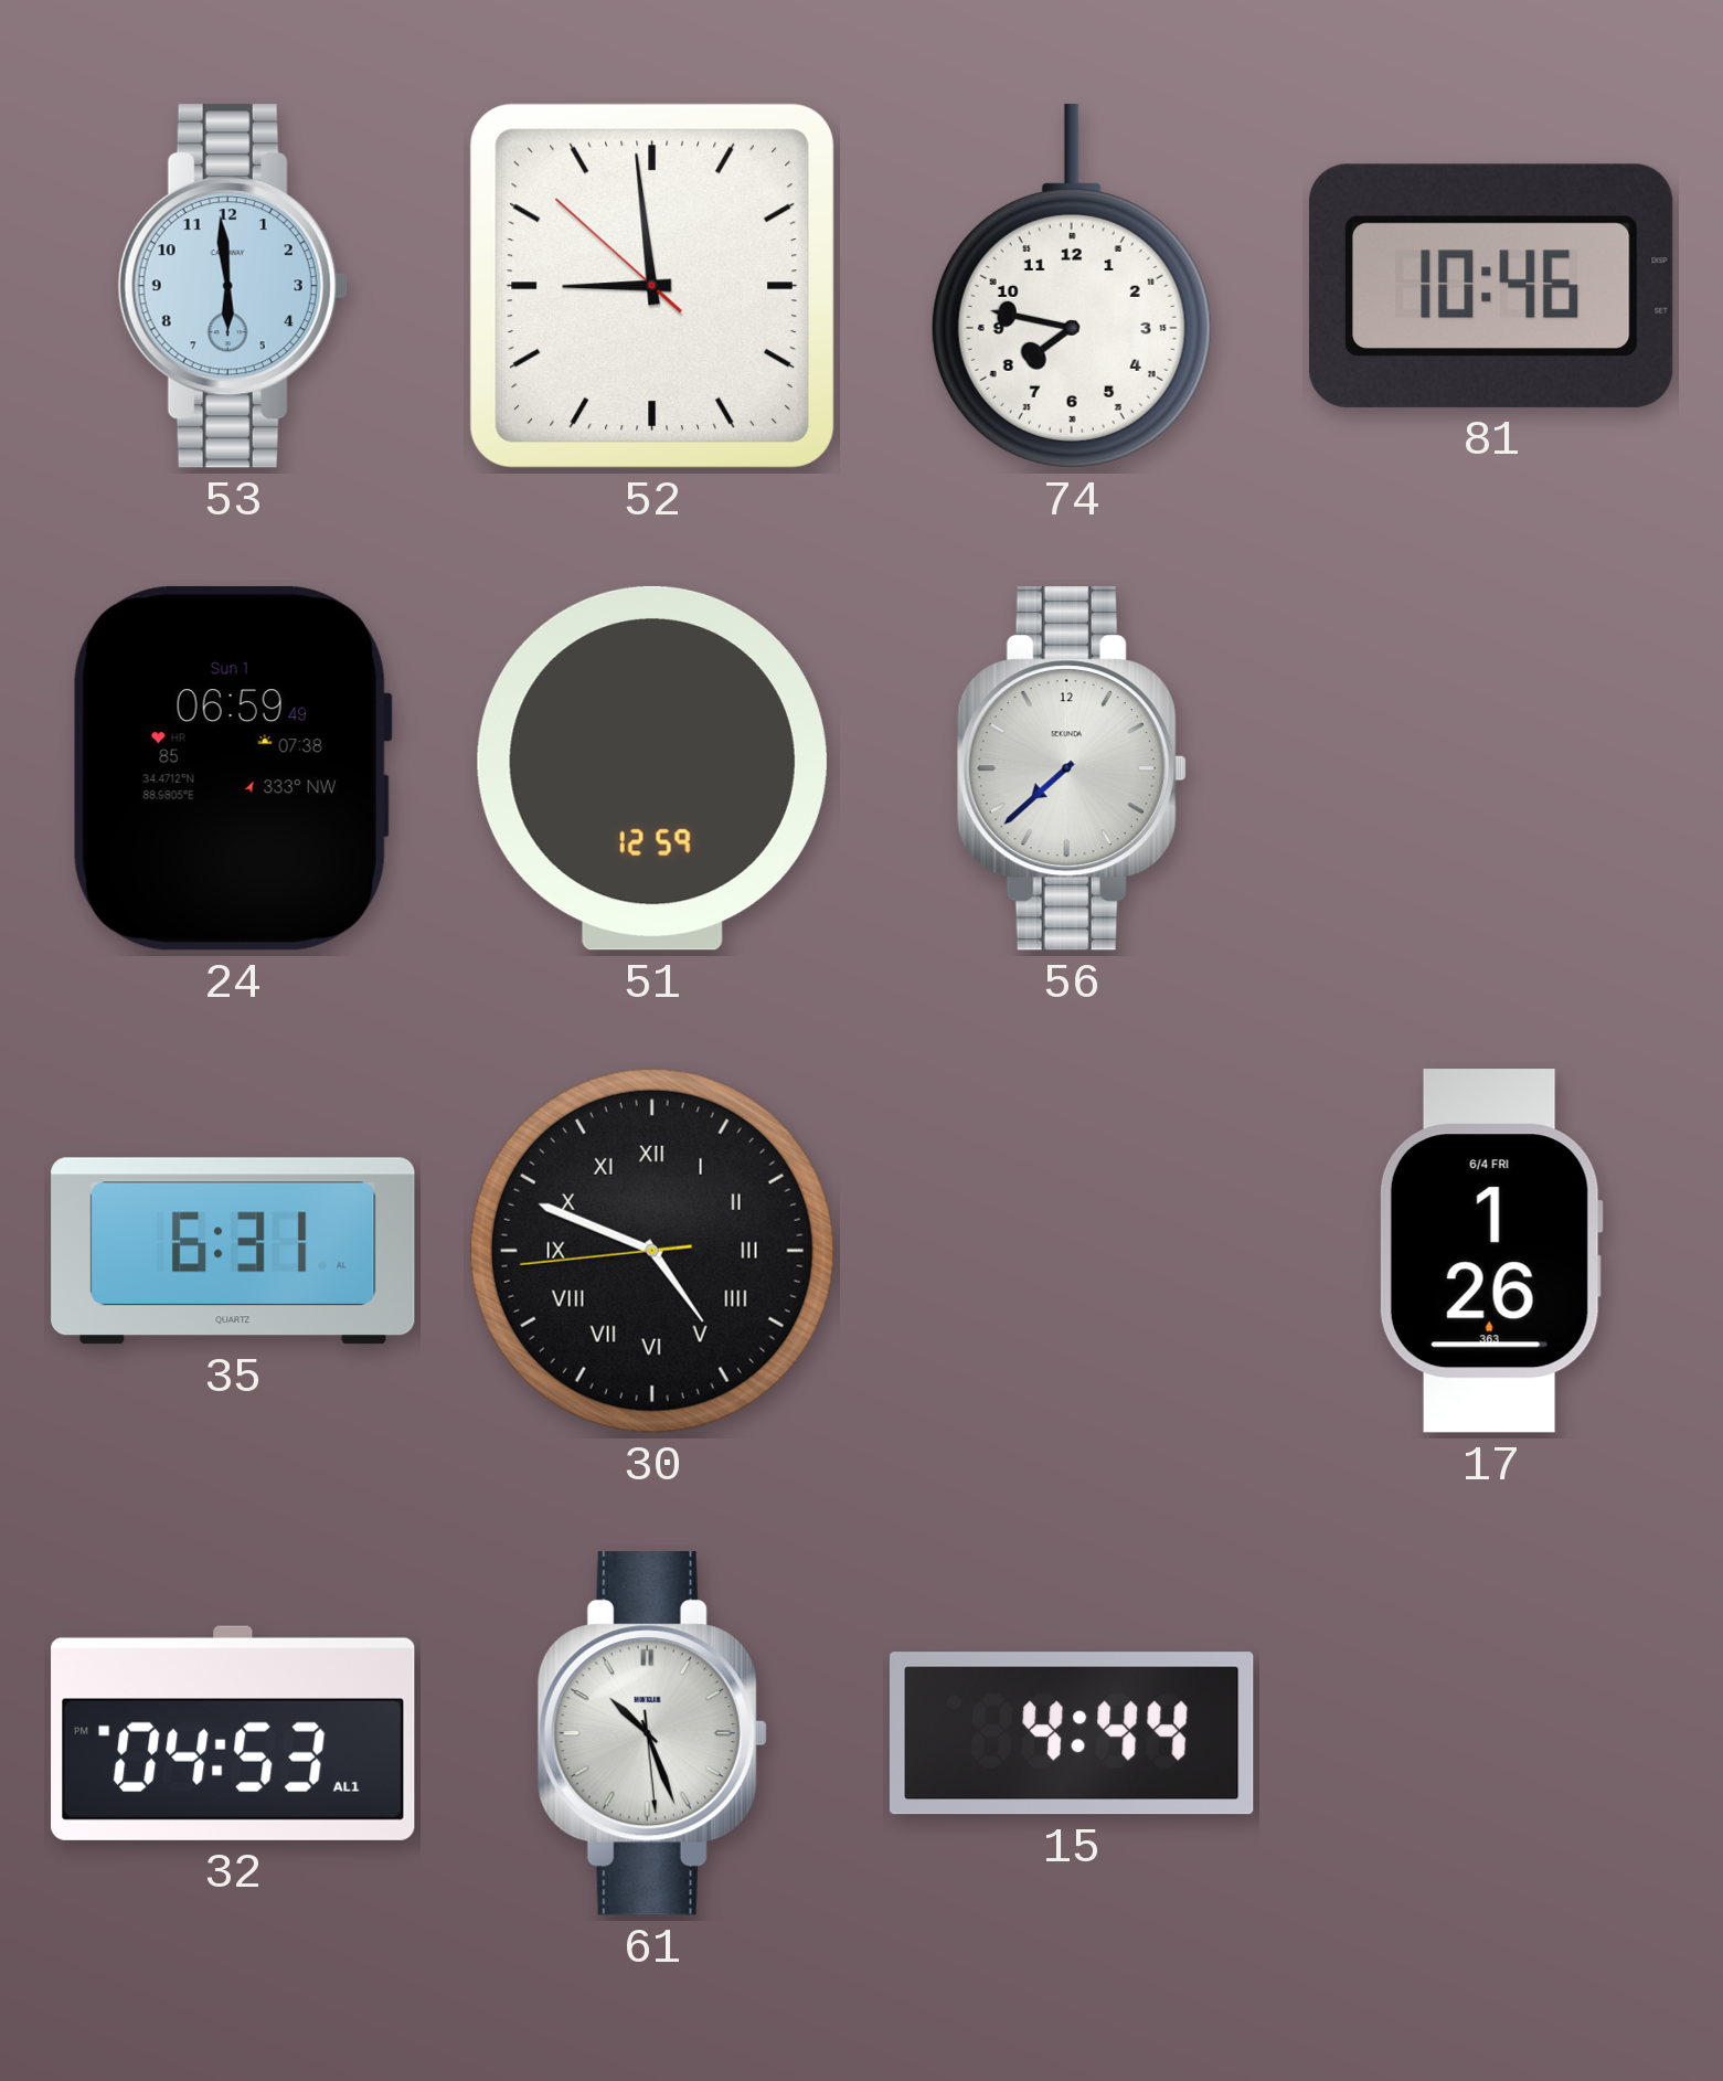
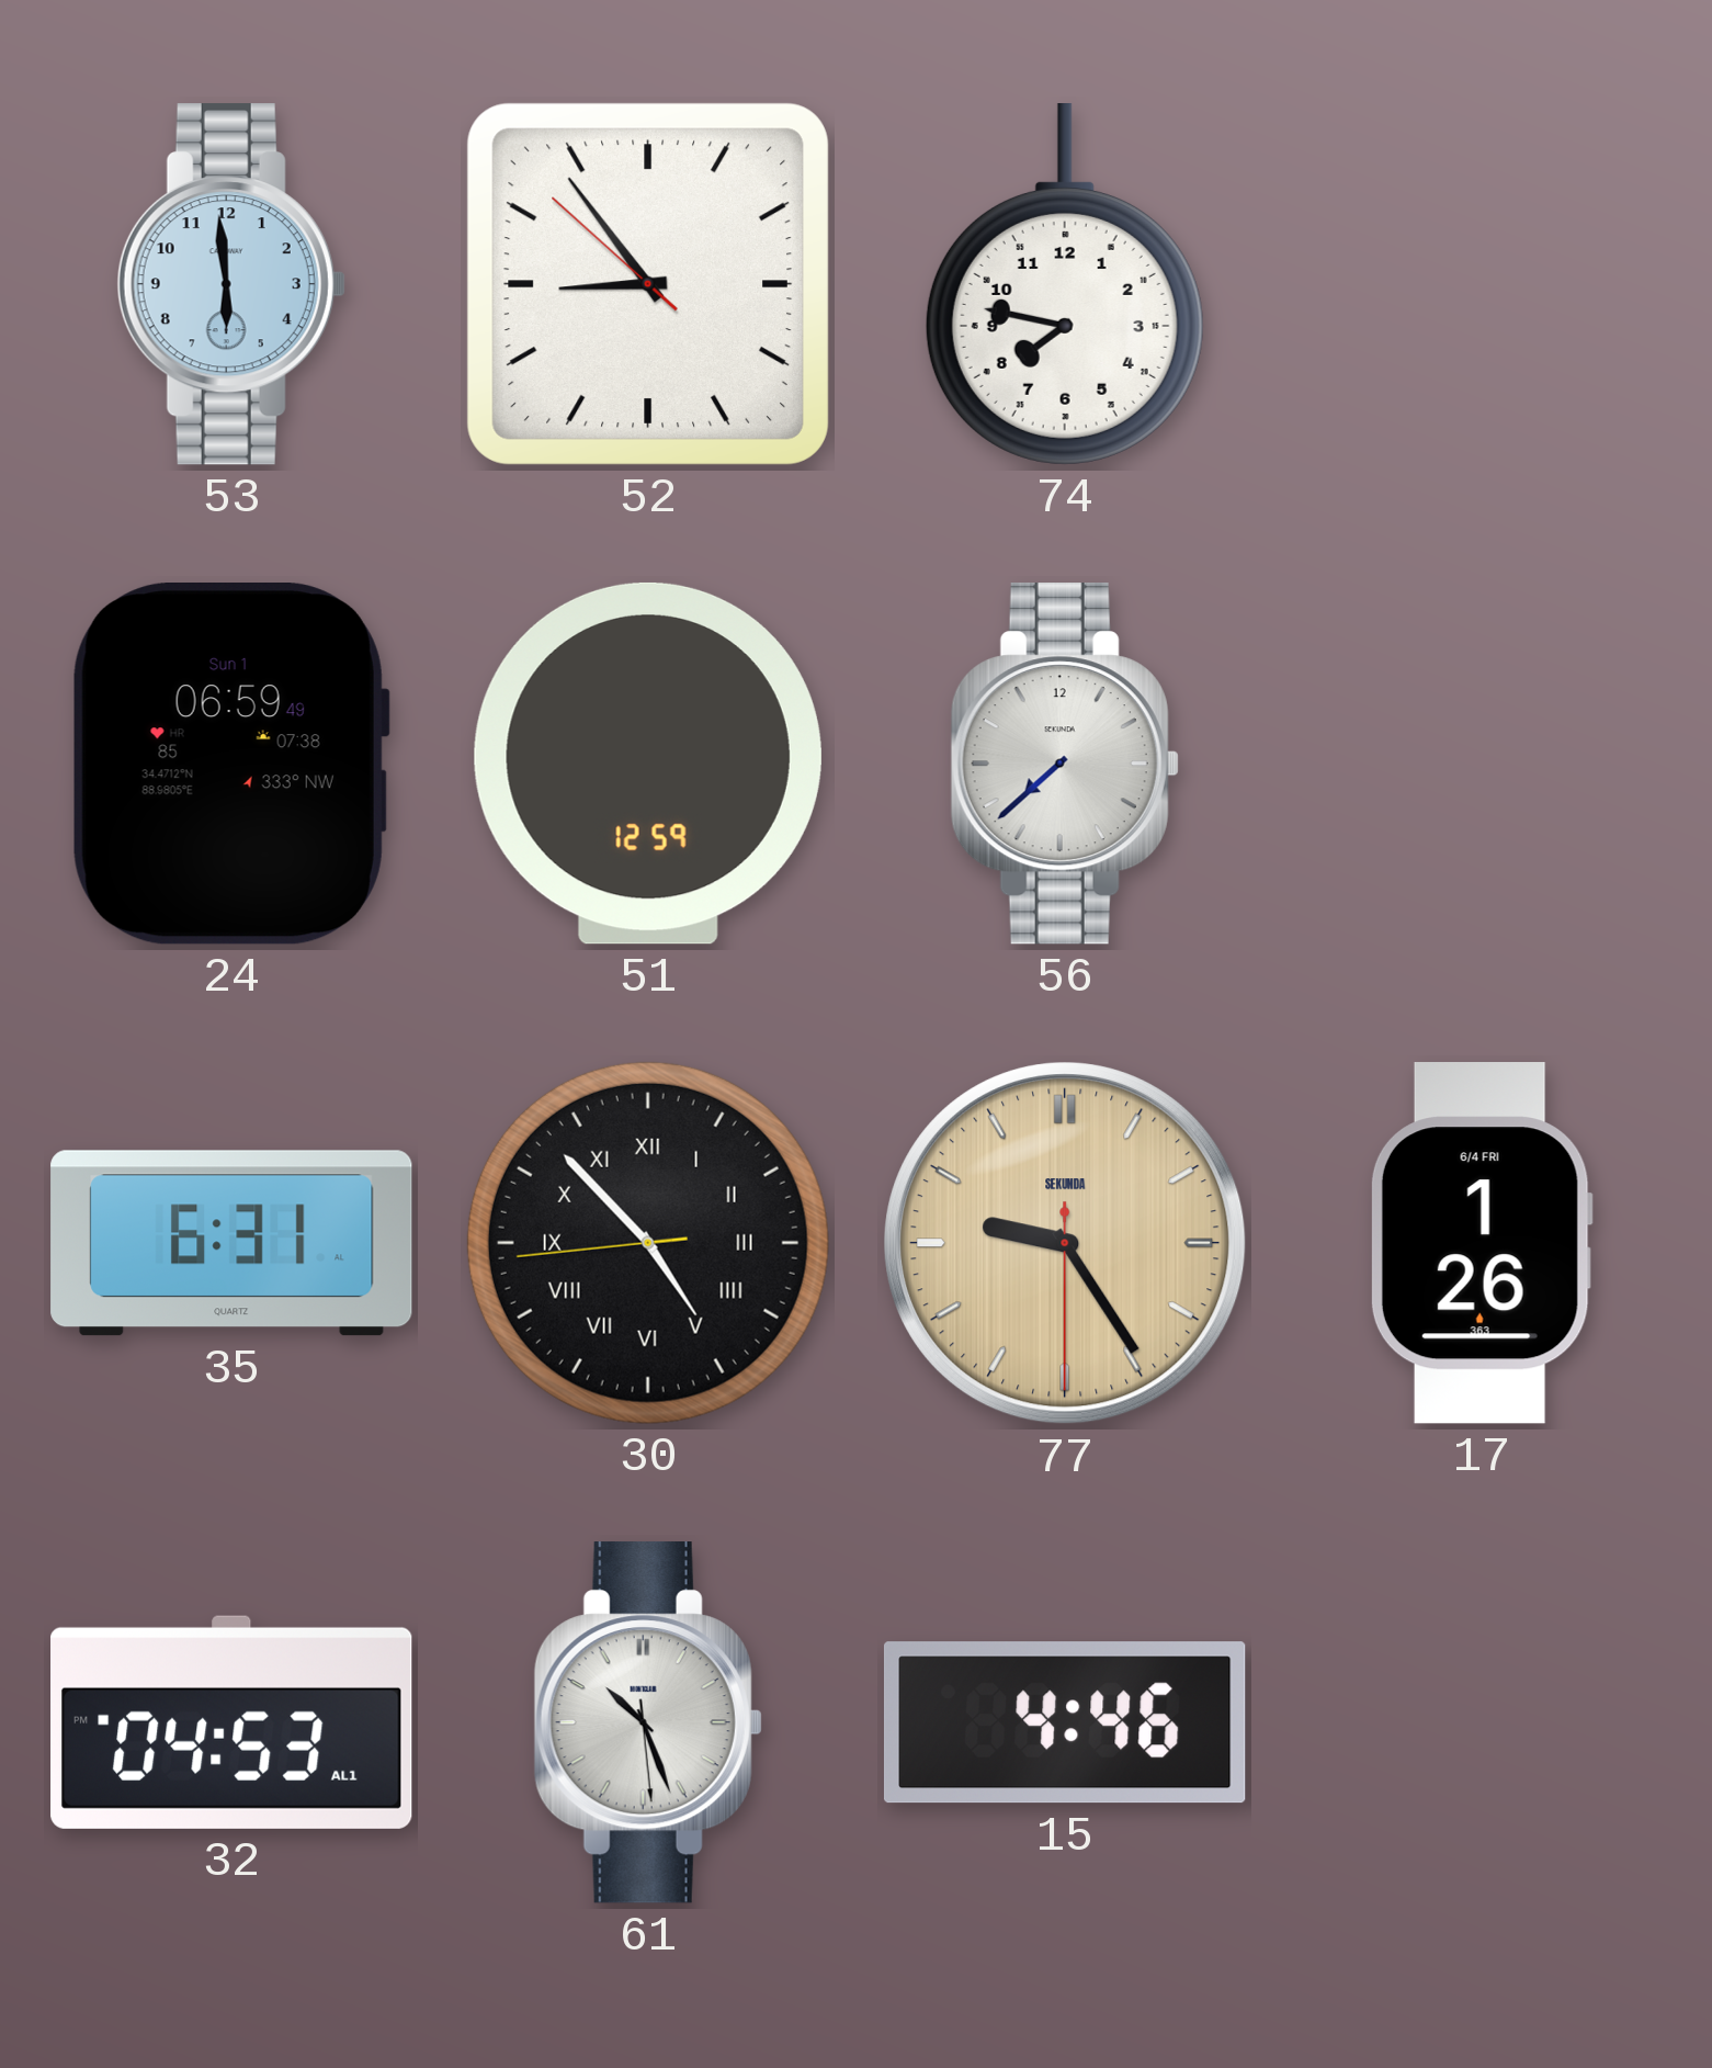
52: 8:58 -> 8:53 (648, 284)
81: 10:46 -> none (1491, 286)
30: 4:48 -> 4:52 (648, 1243)
77: none -> 9:24 (1065, 1243)
15: 4:44 -> 4:46 (1065, 1722)
